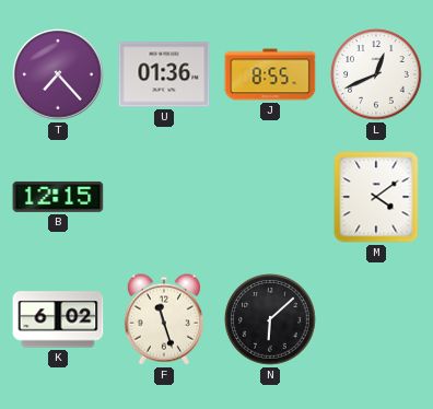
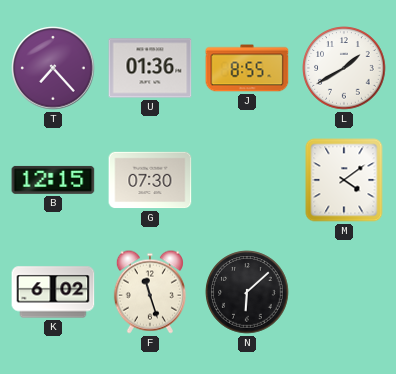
L: 12:41 -> 1:40 (344, 68)
G: none -> 07:30 (150, 180)
